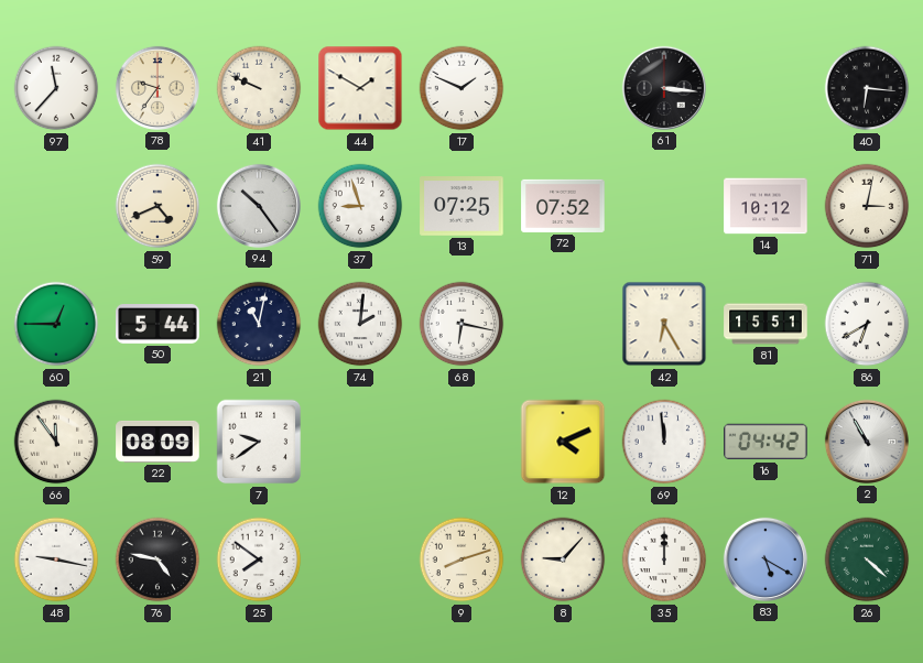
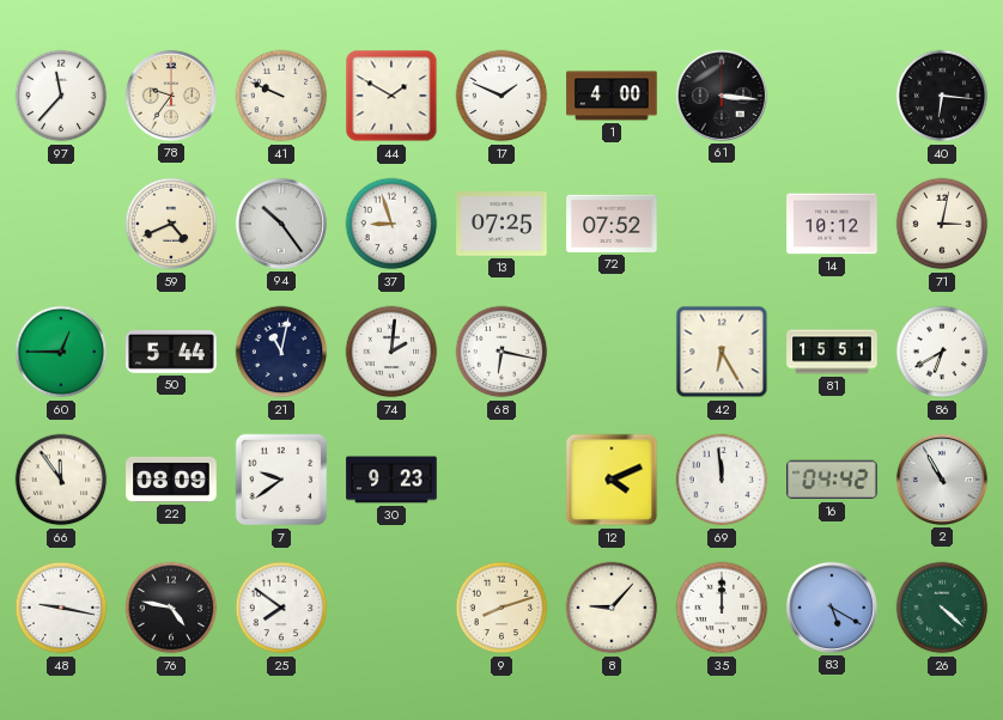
1: none -> 4:00 (612, 96)
30: none -> 9:23 (391, 480)
